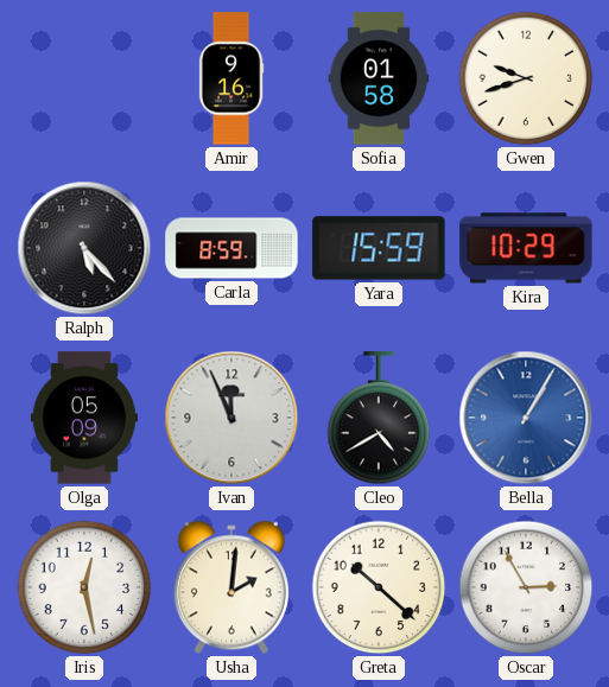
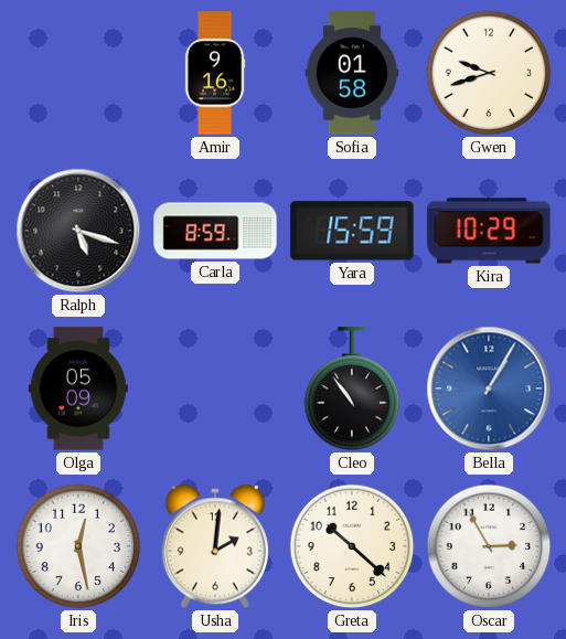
Ralph: 5:23 -> 5:18 (78, 231)
Ivan: 11:56 -> none (231, 418)
Cleo: 4:40 -> 10:54 (352, 390)
